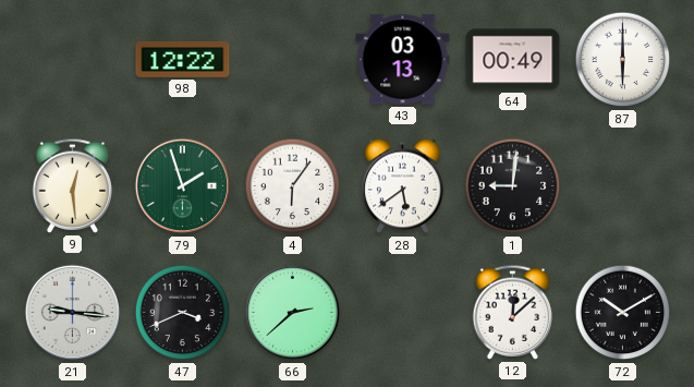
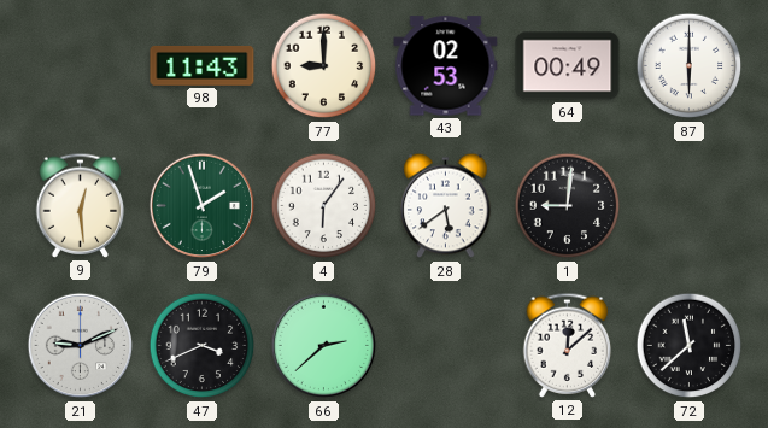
98: 12:22 -> 11:43 (203, 66)
77: none -> 9:00 (324, 66)
43: 03:13 -> 02:53 (446, 66)
21: 9:16 -> 9:11 (81, 346)
72: 10:10 -> 11:38 (690, 346)
